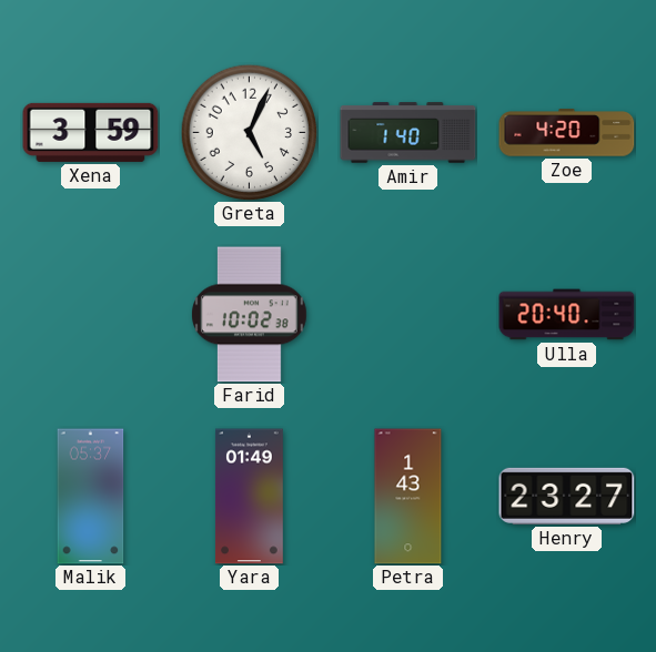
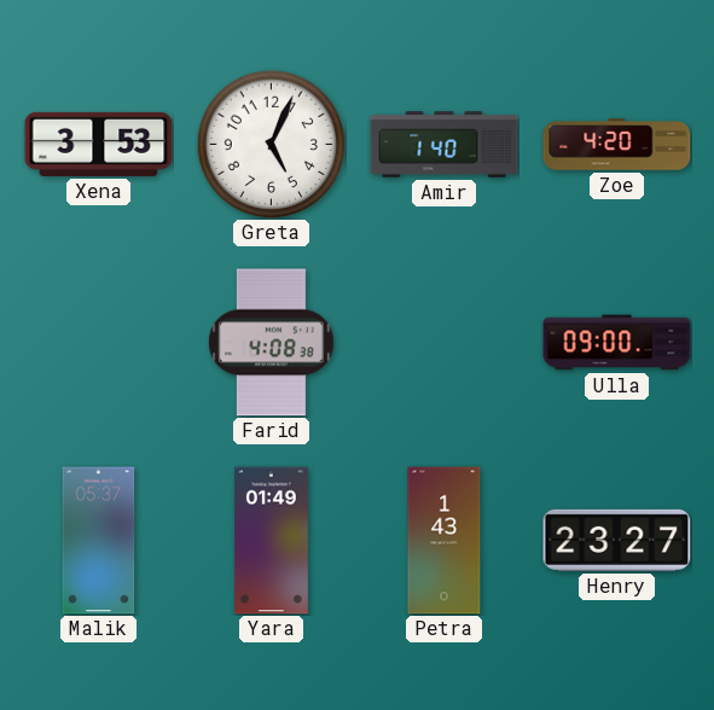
Xena: 3:59 -> 3:53 (99, 144)
Farid: 10:02 -> 4:08 (272, 343)
Ulla: 20:40 -> 09:00 (617, 343)
